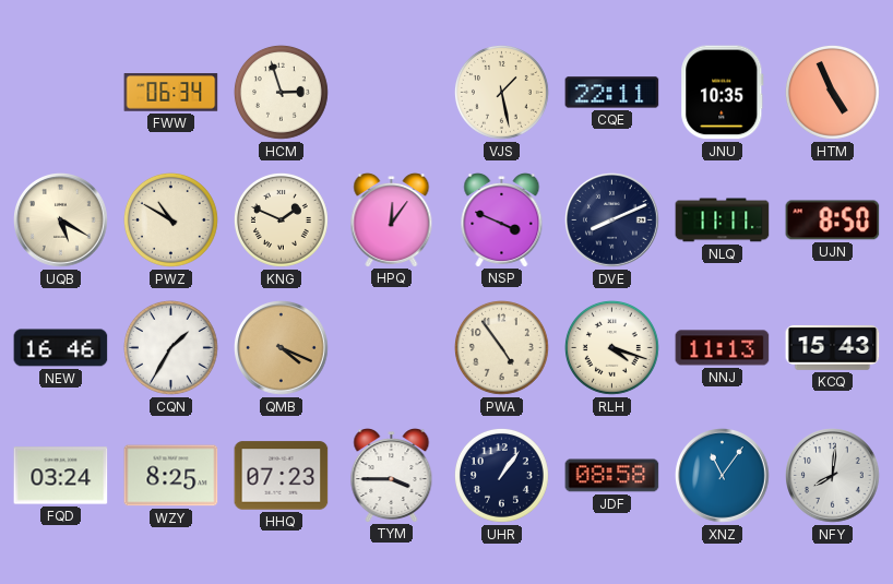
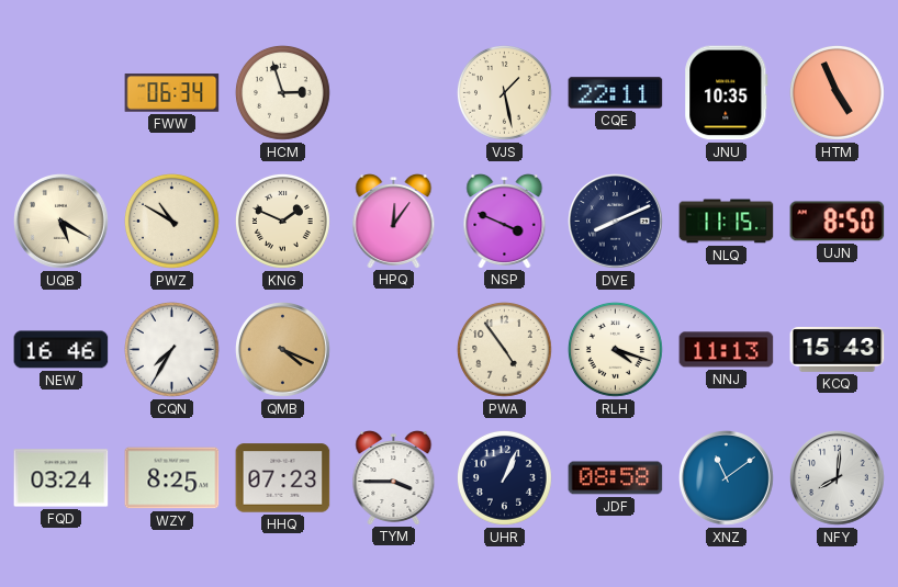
NLQ: 11:11 -> 11:15 (727, 222)
CQN: 1:35 -> 7:35 (171, 349)
UHR: 1:06 -> 1:04 (504, 477)
XNZ: 11:06 -> 11:09 (727, 478)
